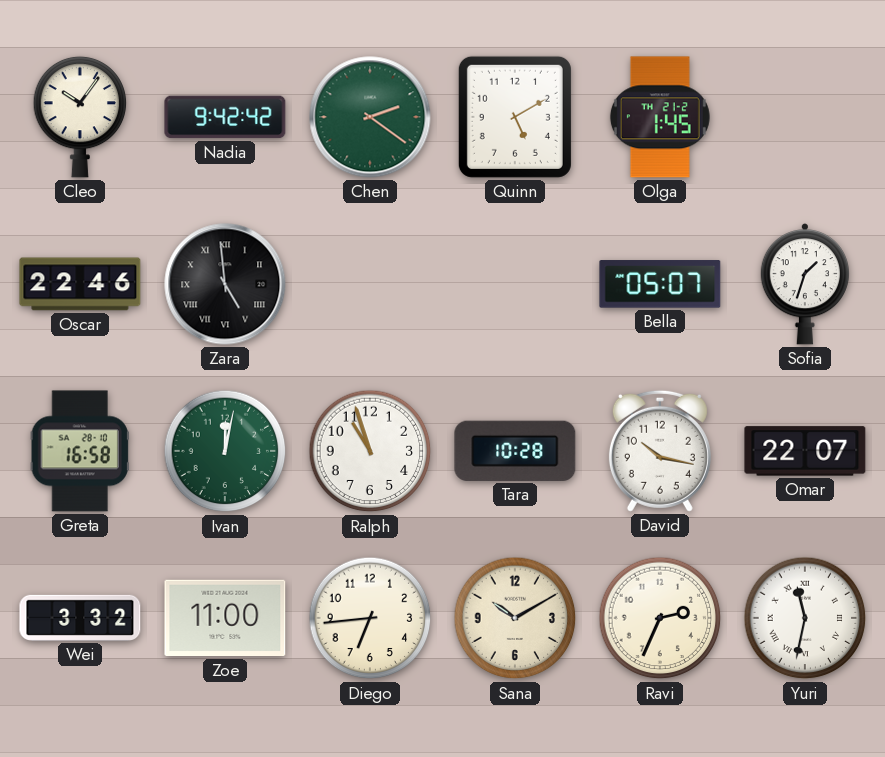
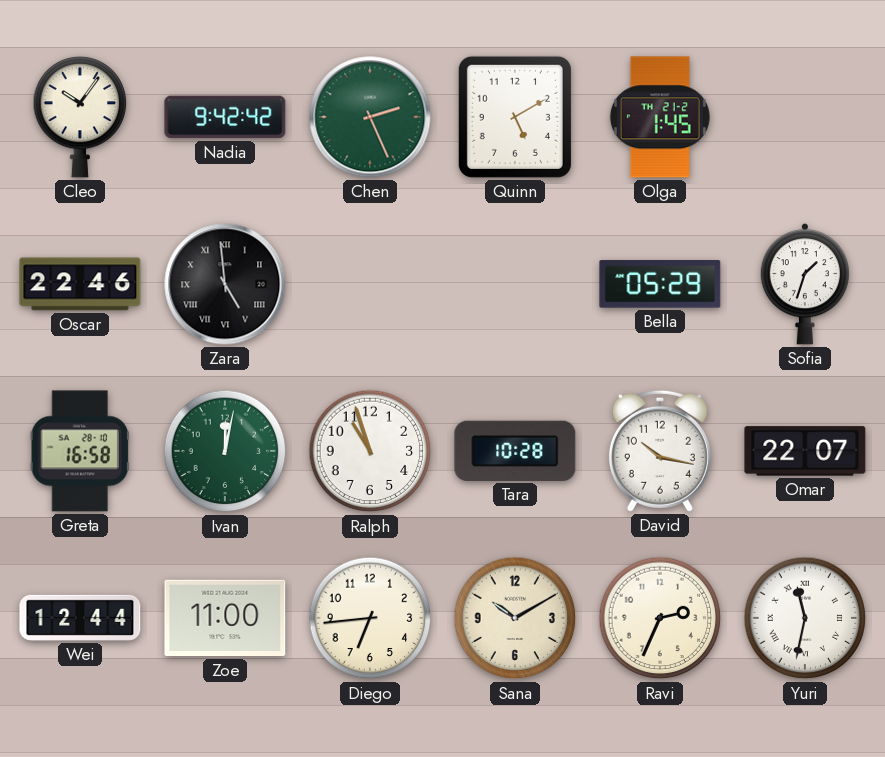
Chen: 2:21 -> 2:26 (370, 117)
Bella: 05:07 -> 05:29 (660, 284)
Wei: 3:32 -> 12:44 (80, 618)
